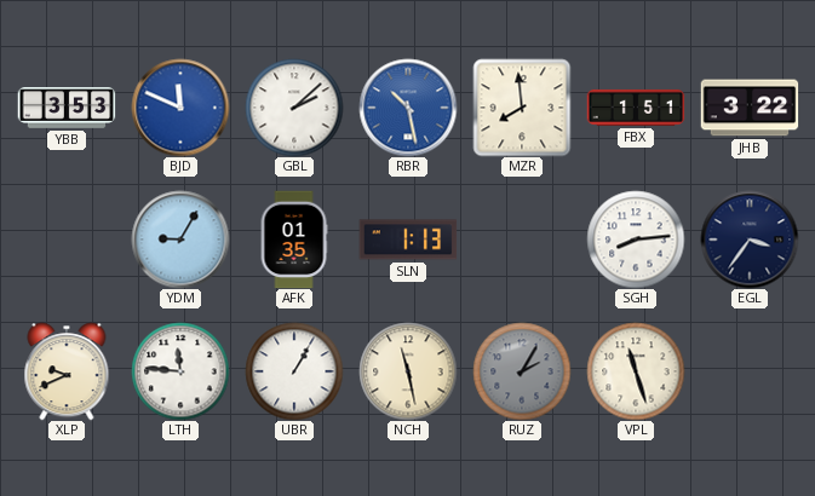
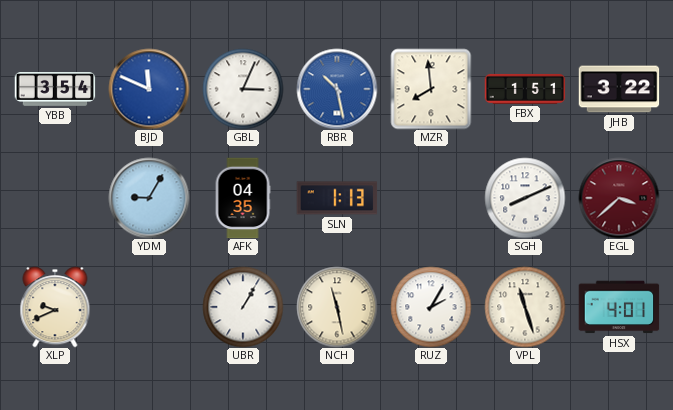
YBB: 3:53 -> 3:54 (55, 90)
GBL: 2:08 -> 3:04 (243, 89)
AFK: 01:35 -> 04:35 (243, 198)
SGH: 8:14 -> 8:11 (525, 198)
EGL: 3:36 -> 3:38 (619, 198)
EGL dial: navy -> burgundy (619, 198)
LTH: 11:46 -> none (180, 371)
RUZ dial: grey -> white (431, 307)
HSX: none -> 4:01 (619, 307)
